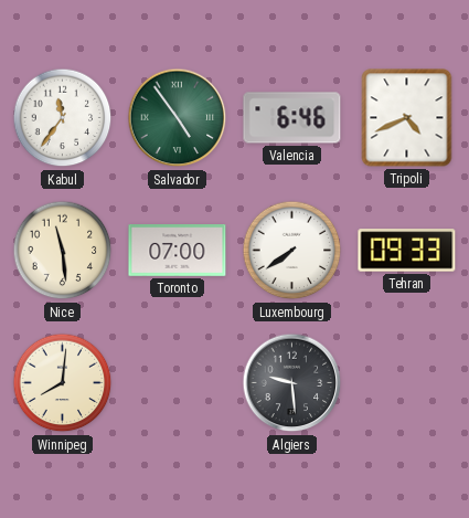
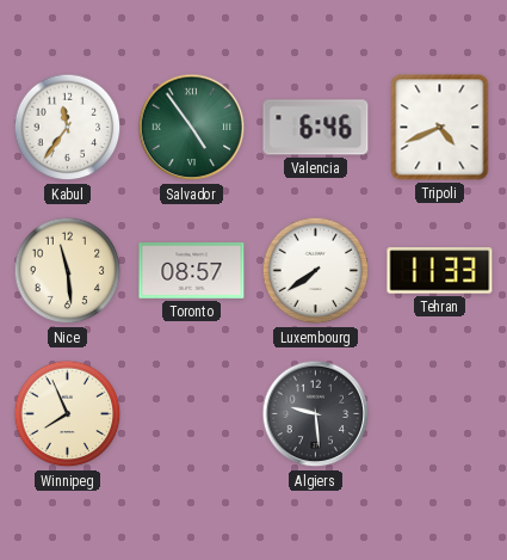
Toronto: 07:00 -> 08:57 (192, 271)
Tehran: 09:33 -> 11:33 (440, 271)
Winnipeg: 8:01 -> 7:56 (68, 414)
